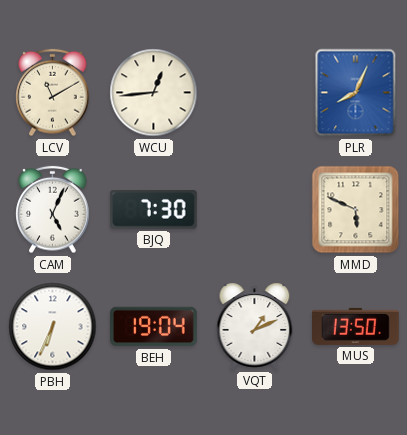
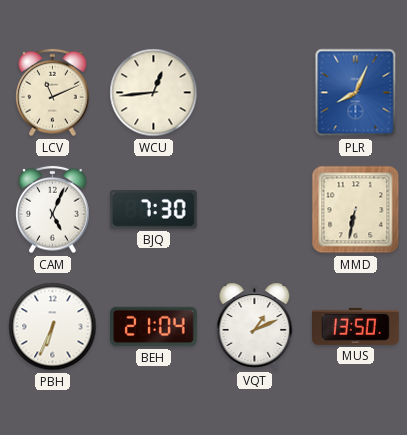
LCV: 11:10 -> 11:11 (53, 93)
MMD: 5:49 -> 6:32 (356, 210)
BEH: 19:04 -> 21:04 (154, 327)
